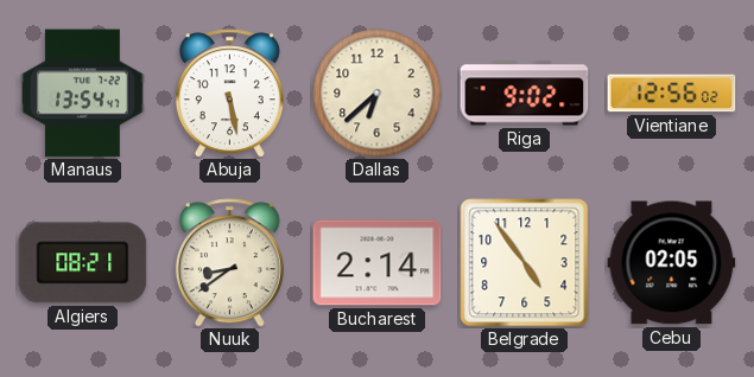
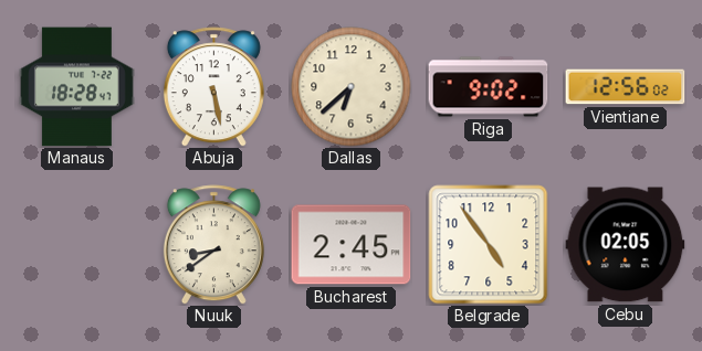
Manaus: 13:54 -> 18:28 (76, 87)
Algiers: 08:21 -> none (83, 263)
Bucharest: 2:14 -> 2:45 (352, 245)
